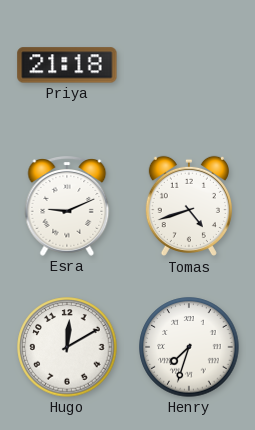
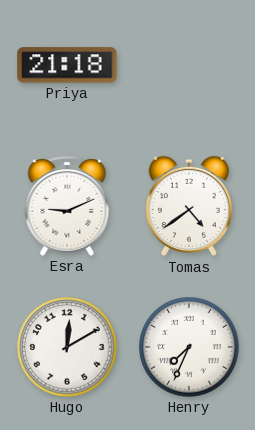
Tomas: 4:42 -> 4:39 (189, 206)
Henry: 7:33 -> 7:34 (189, 347)
